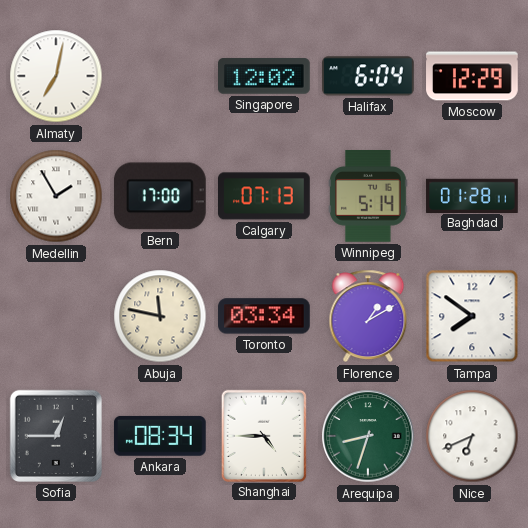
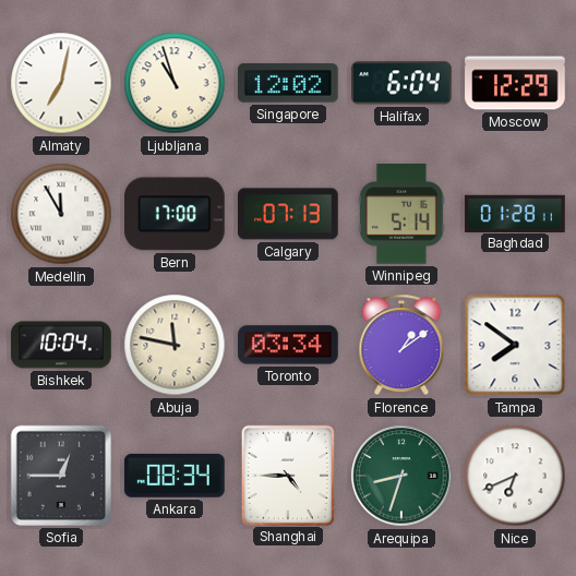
Ljubljana: none -> 10:57 (175, 83)
Medellin: 1:55 -> 11:55 (61, 214)
Bishkek: none -> 10:04 (61, 345)
Florence: 1:10 -> 1:09 (401, 345)
